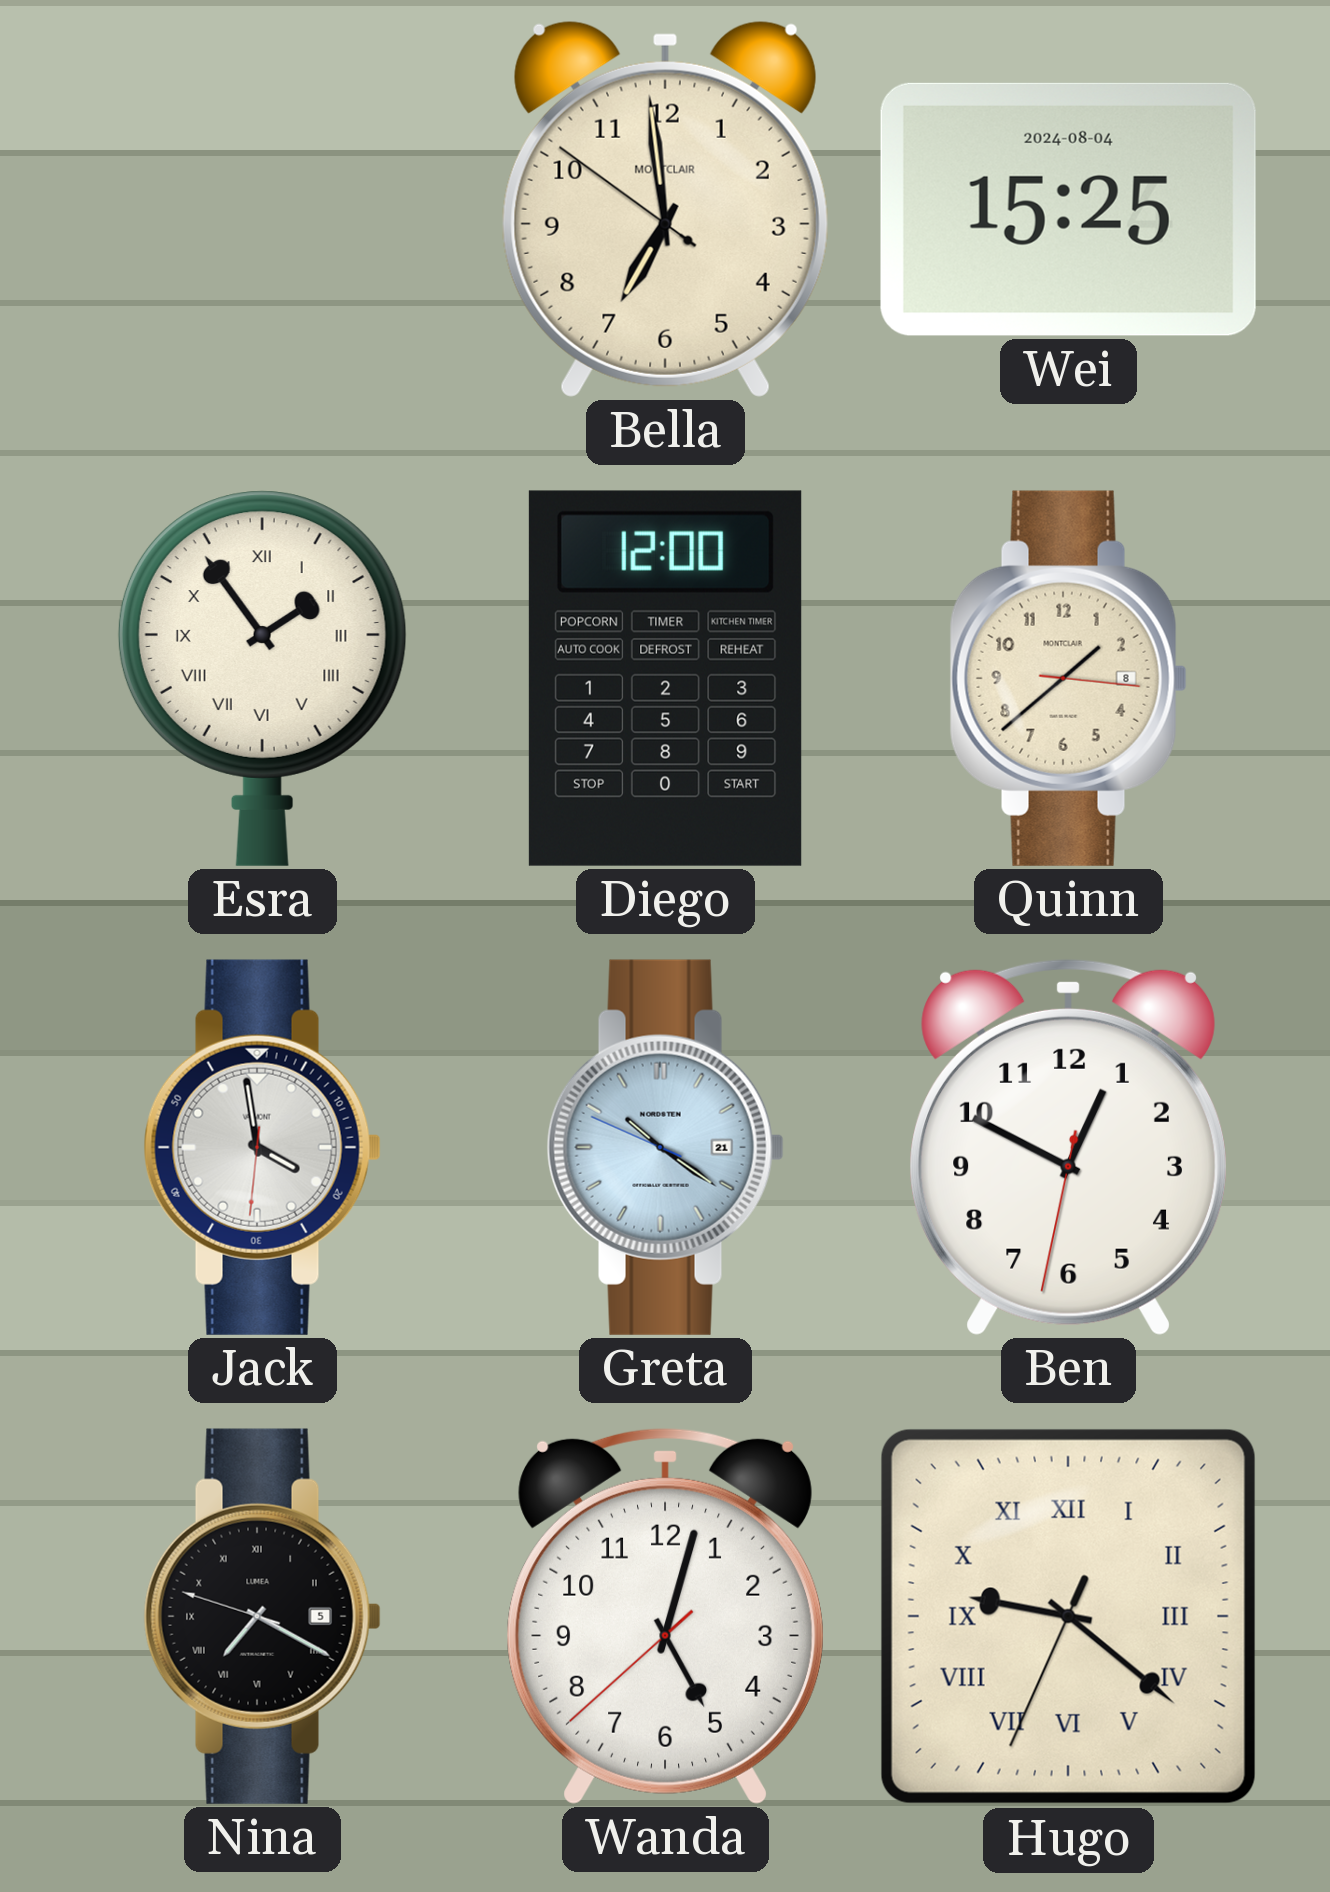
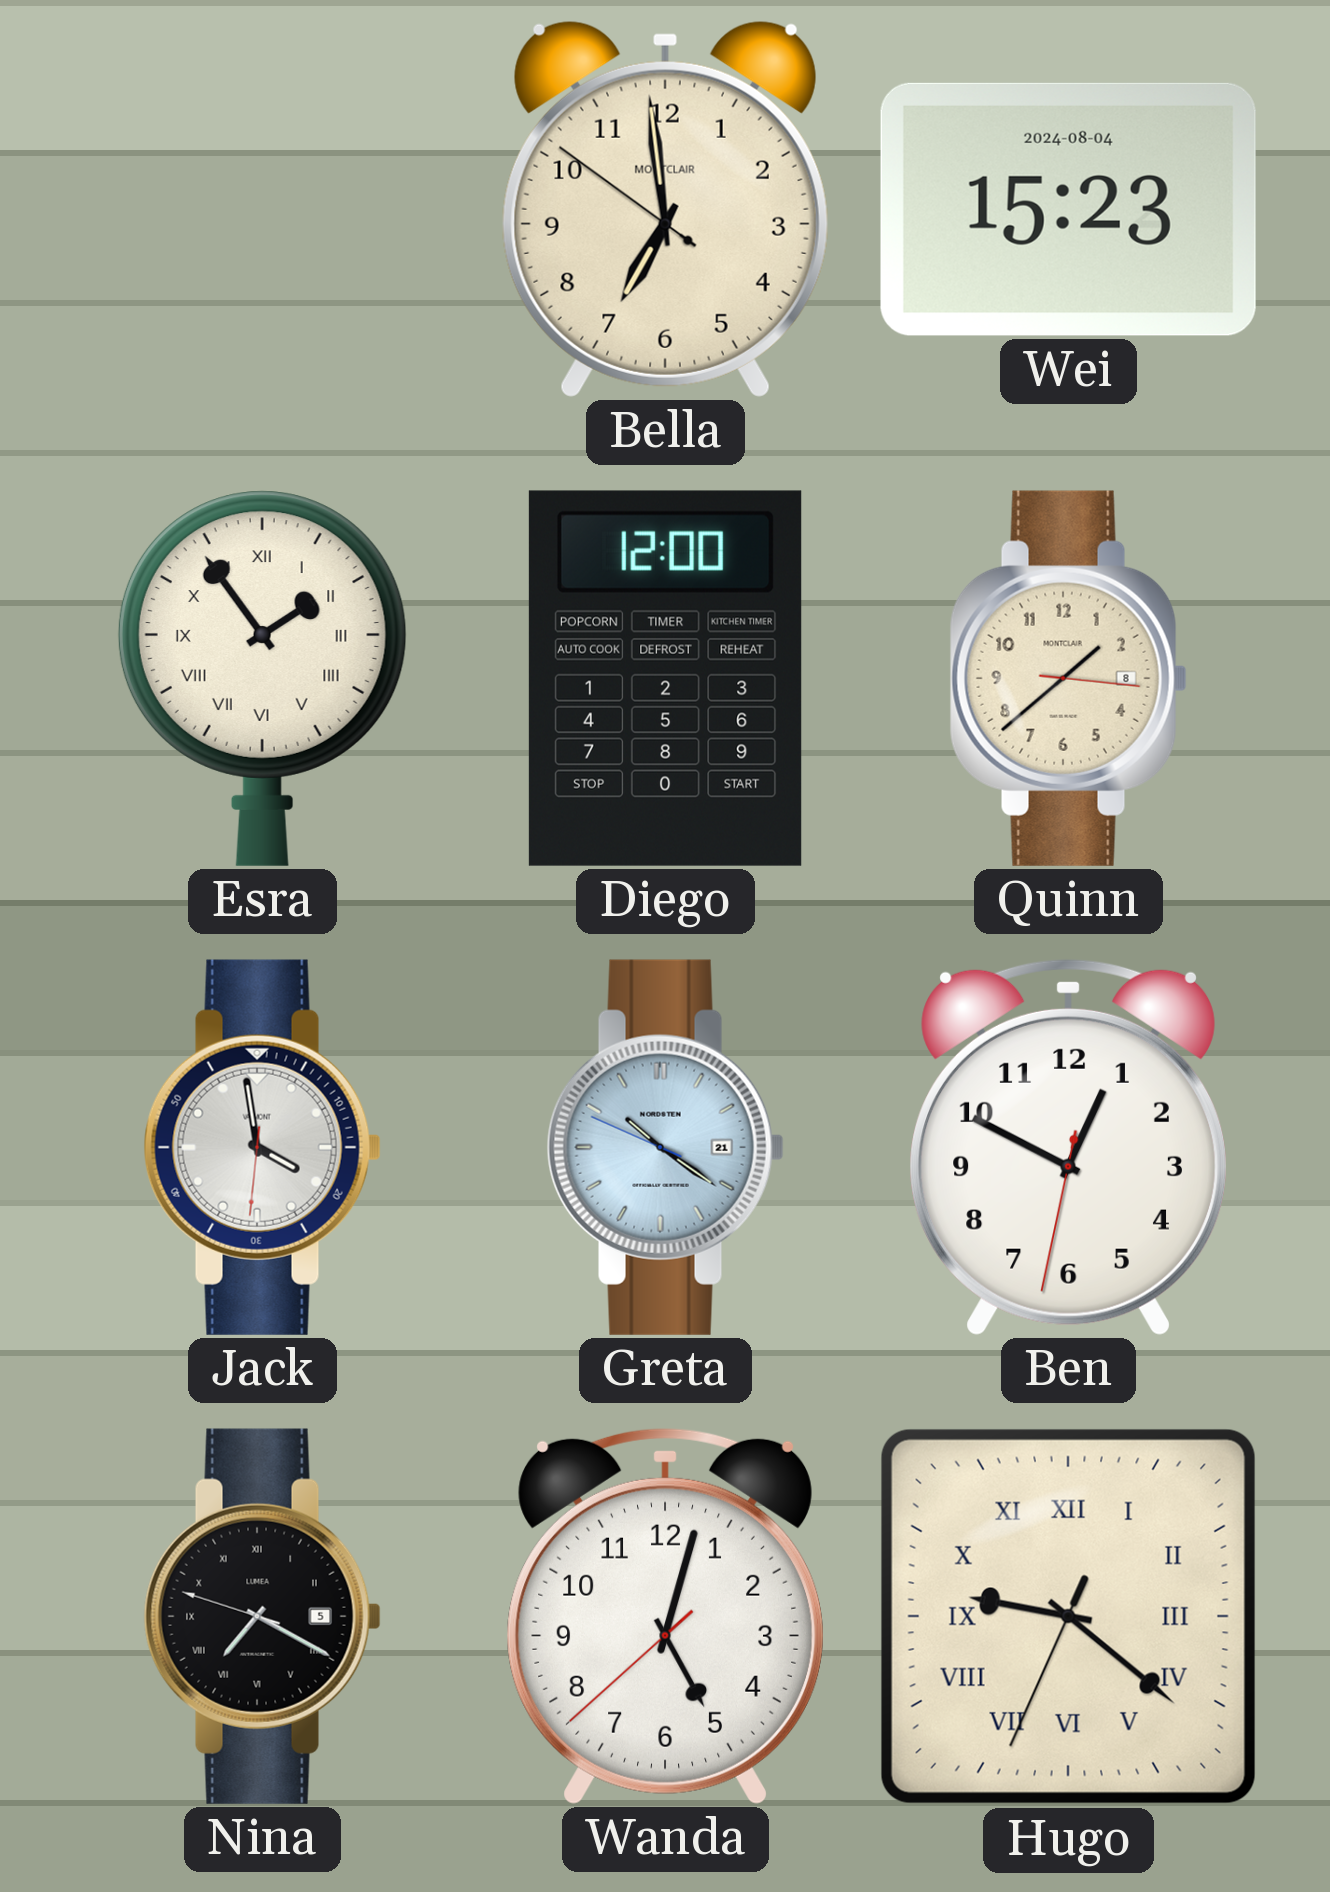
Wei: 15:25 -> 15:23 (1068, 209)
